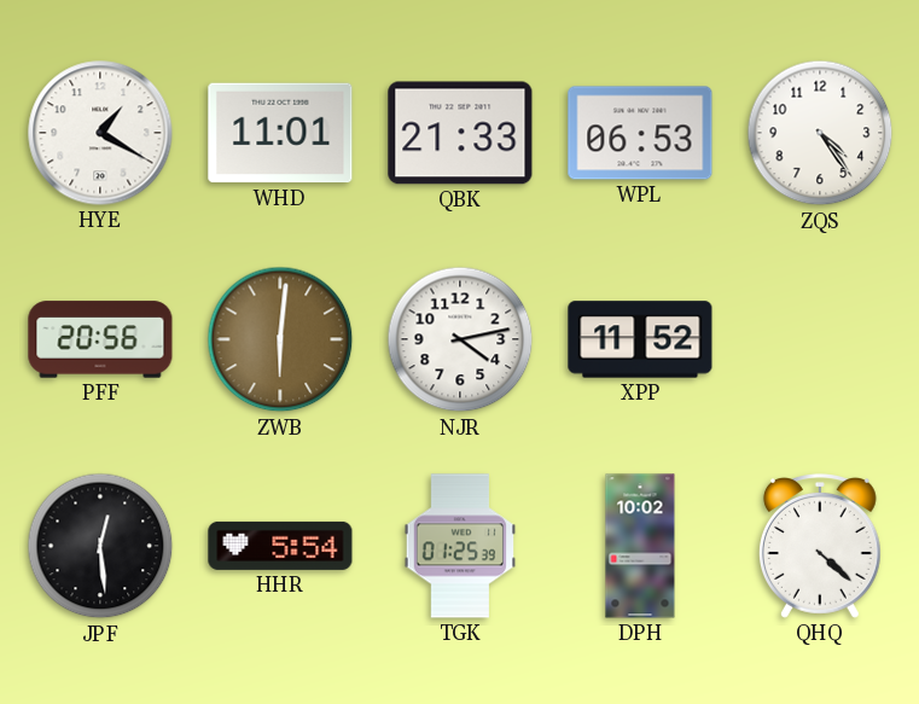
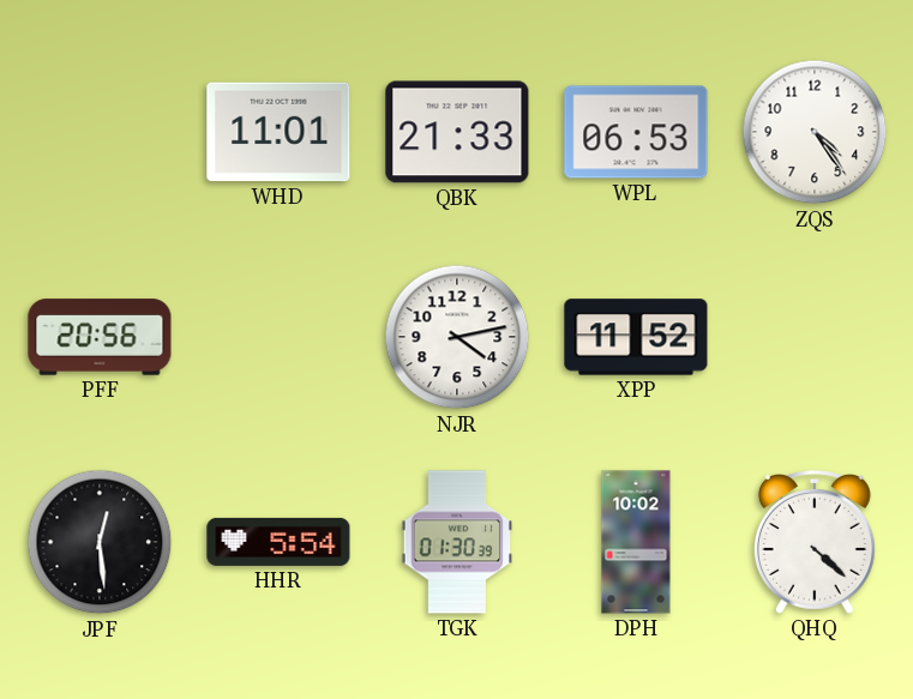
HYE: 1:20 -> none (100, 133)
ZWB: 6:01 -> none (280, 339)
TGK: 01:25 -> 01:30 (456, 542)
